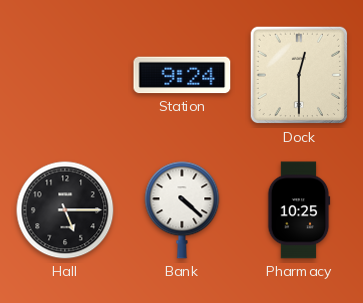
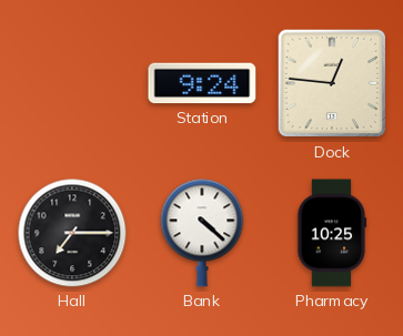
Dock: 12:30 -> 12:46 (332, 83)
Hall: 5:15 -> 7:15 (72, 233)
